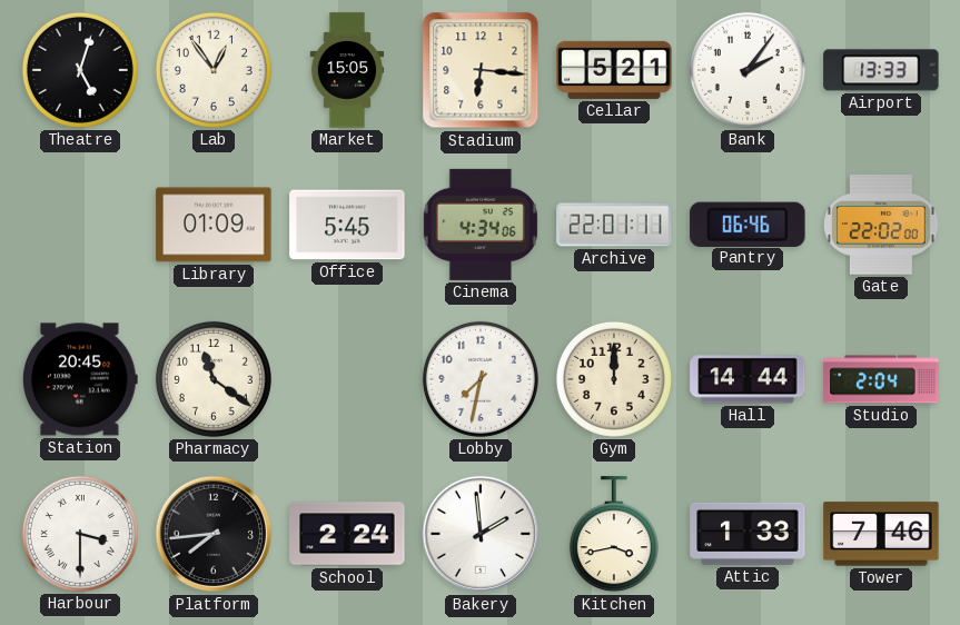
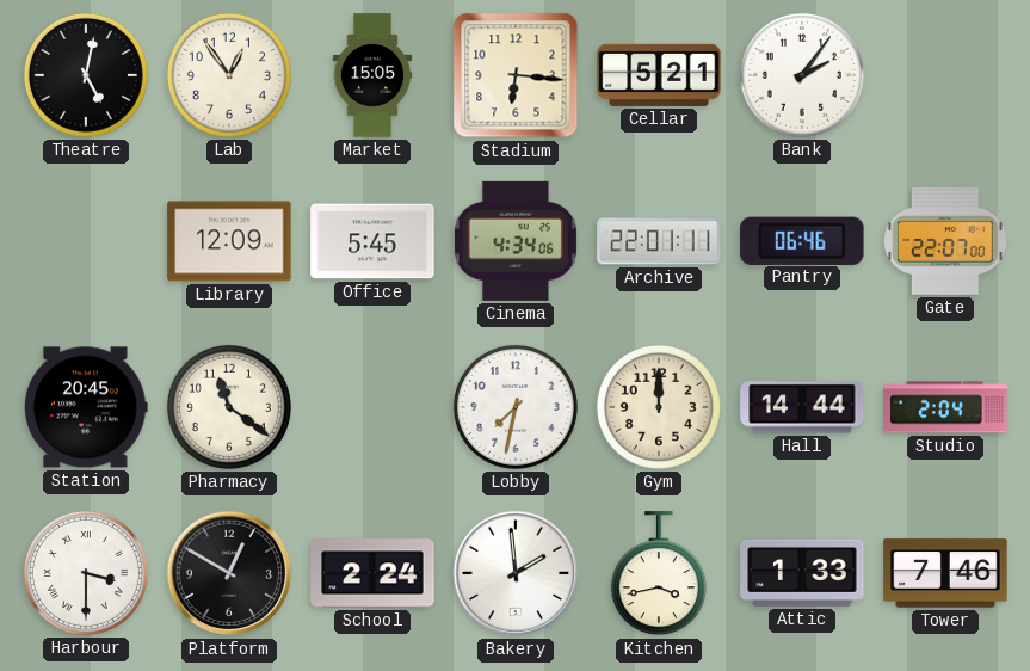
Theatre: 5:03 -> 5:02 (86, 75)
Airport: 13:33 -> none (881, 70)
Library: 01:09 -> 12:09 (229, 241)
Gate: 22:02 -> 22:07 (945, 242)
Platform: 7:44 -> 12:50 (229, 573)
